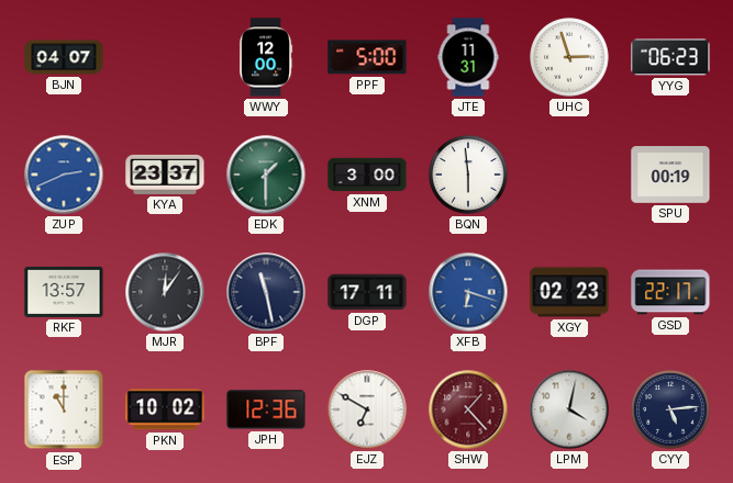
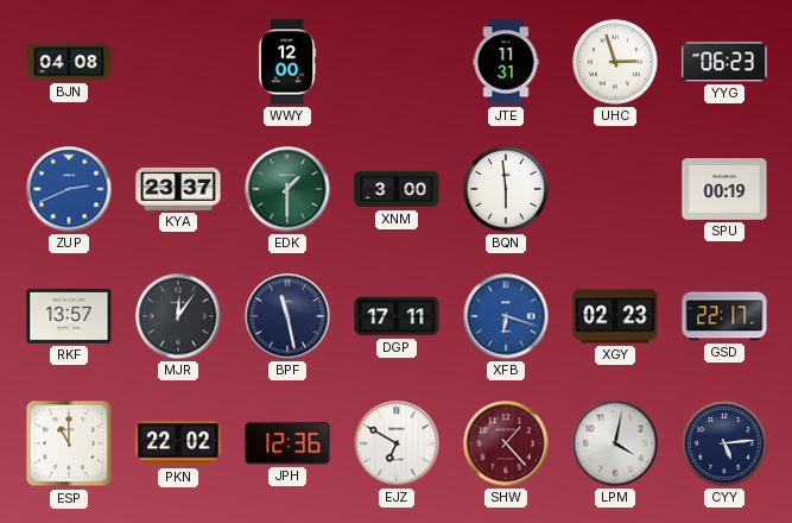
BJN: 04:07 -> 04:08 (69, 62)
PPF: 5:00 -> none (367, 57)
PKN: 10:02 -> 22:02 (178, 443)
